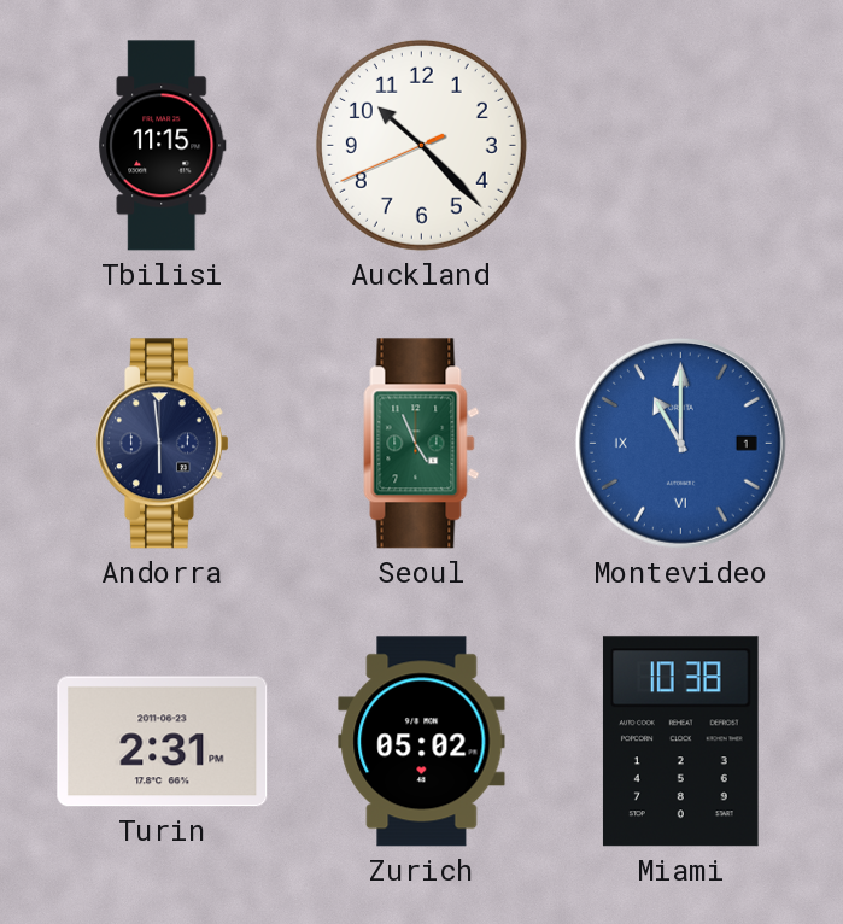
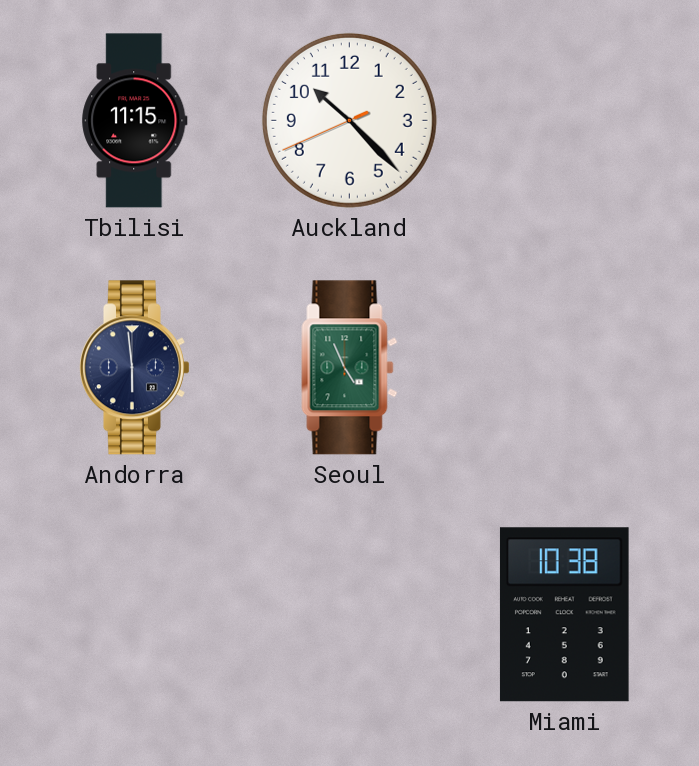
Montevideo: 11:00 -> none (680, 443)
Turin: 2:31 -> none (163, 742)
Zurich: 05:02 -> none (422, 742)
